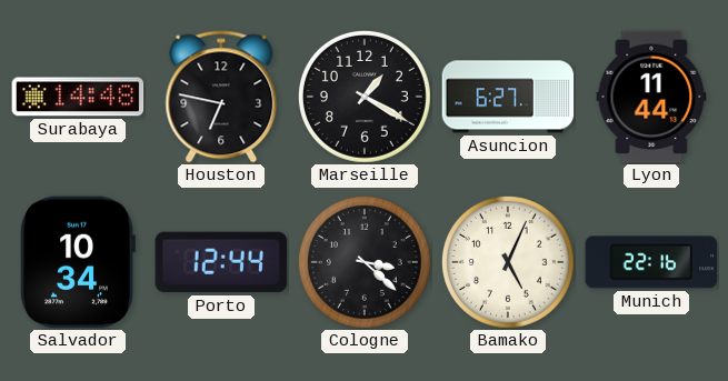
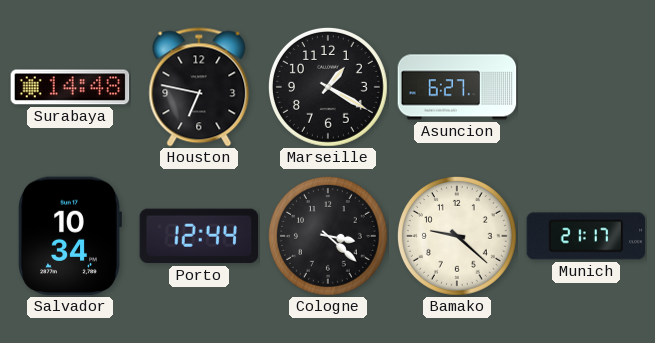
Lyon: 11:44 -> none (651, 97)
Bamako: 5:04 -> 9:22 (457, 236)
Munich: 22:16 -> 21:17 (586, 236)
